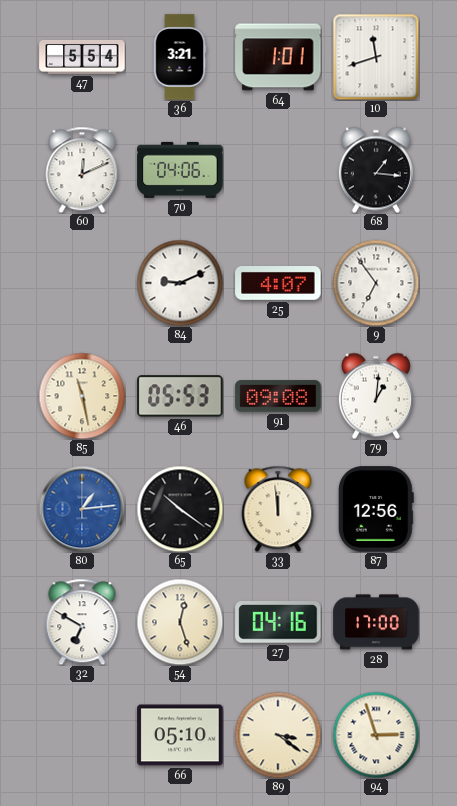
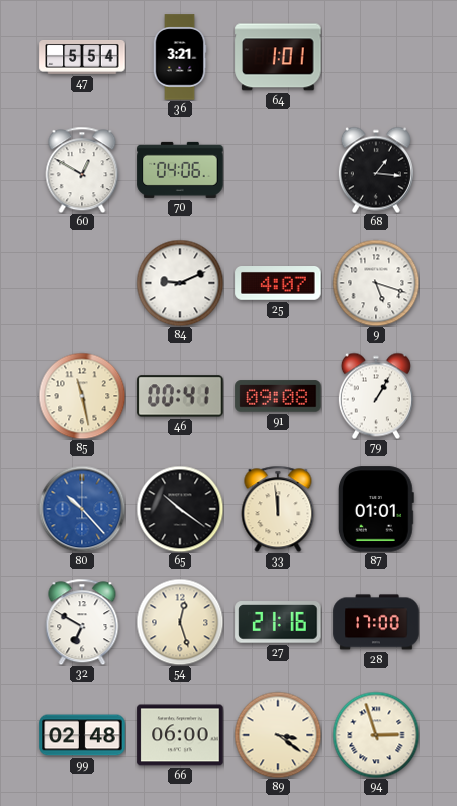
10: 11:42 -> none (376, 57)
60: 12:11 -> 12:50 (82, 170)
9: 6:54 -> 5:18 (376, 283)
46: 05:53 -> 00:41 (180, 396)
79: 1:01 -> 1:05 (376, 396)
80: 1:14 -> 10:23 (82, 509)
87: 12:56 -> 01:01 (376, 509)
27: 04:16 -> 21:16 (278, 622)
99: none -> 02:48 (82, 735)
66: 05:10 -> 06:00 (180, 735)
